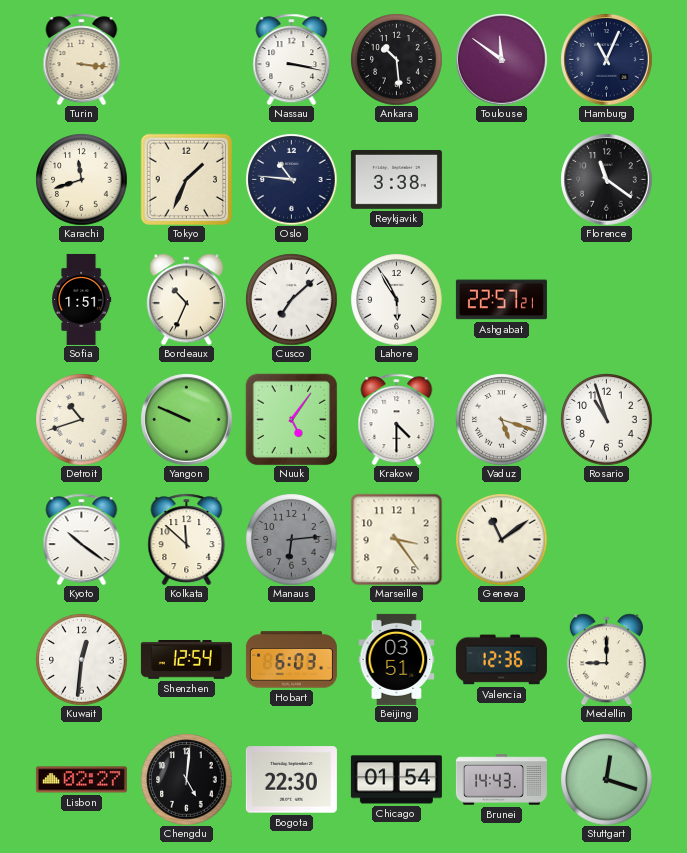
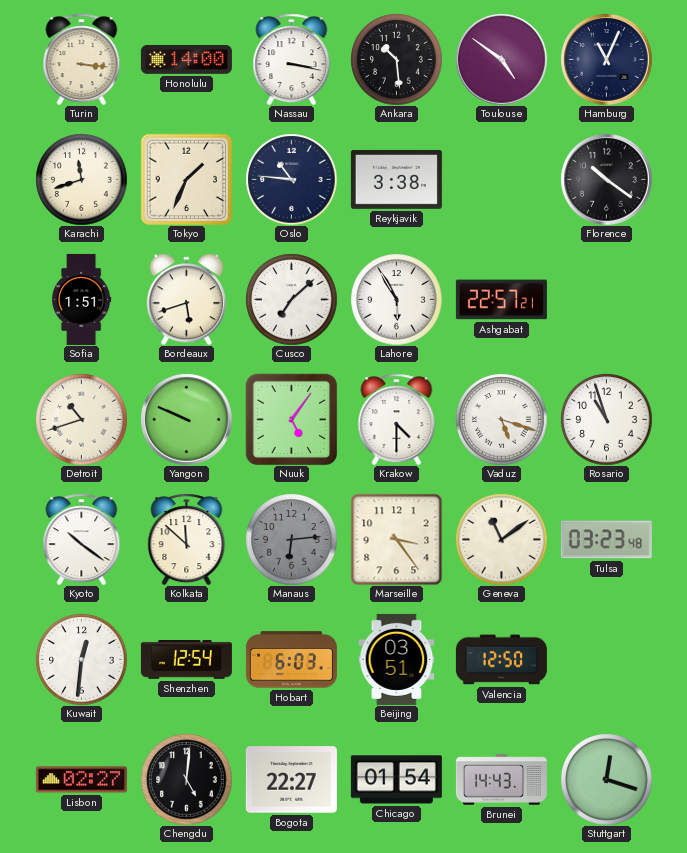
Honolulu: none -> 14:00 (186, 59)
Toulouse: 11:51 -> 4:51 (501, 59)
Florence: 11:21 -> 10:21 (606, 179)
Bordeaux: 10:34 -> 5:42 (186, 299)
Tulsa: none -> 03:23 (606, 540)
Valencia: 12:36 -> 12:50 (501, 660)
Medellin: 9:00 -> none (606, 659)
Bogota: 22:30 -> 22:27 (291, 780)
